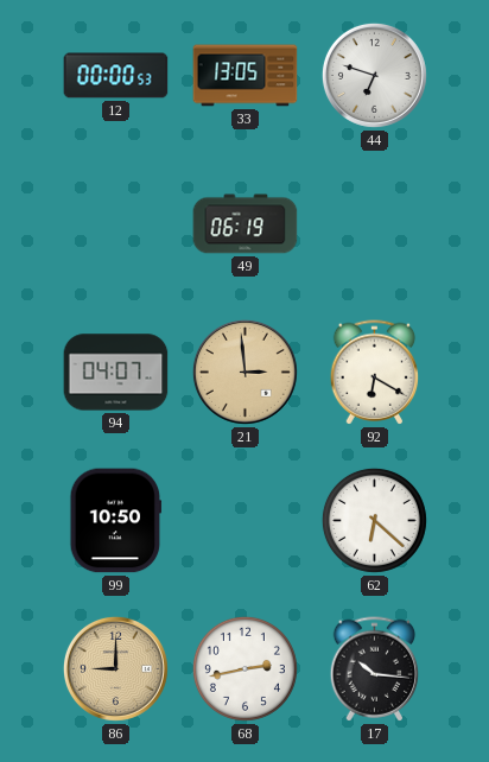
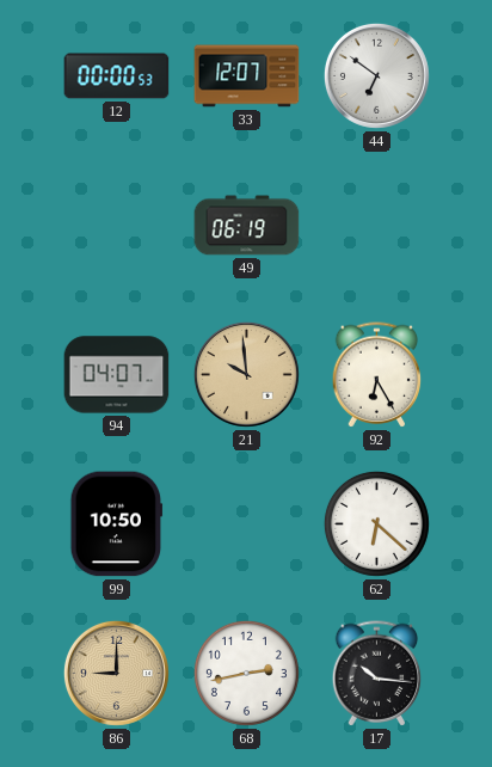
33: 13:05 -> 12:07 (247, 76)
44: 6:48 -> 6:51 (376, 75)
21: 2:59 -> 9:59 (246, 374)
92: 6:20 -> 6:25 (377, 375)
